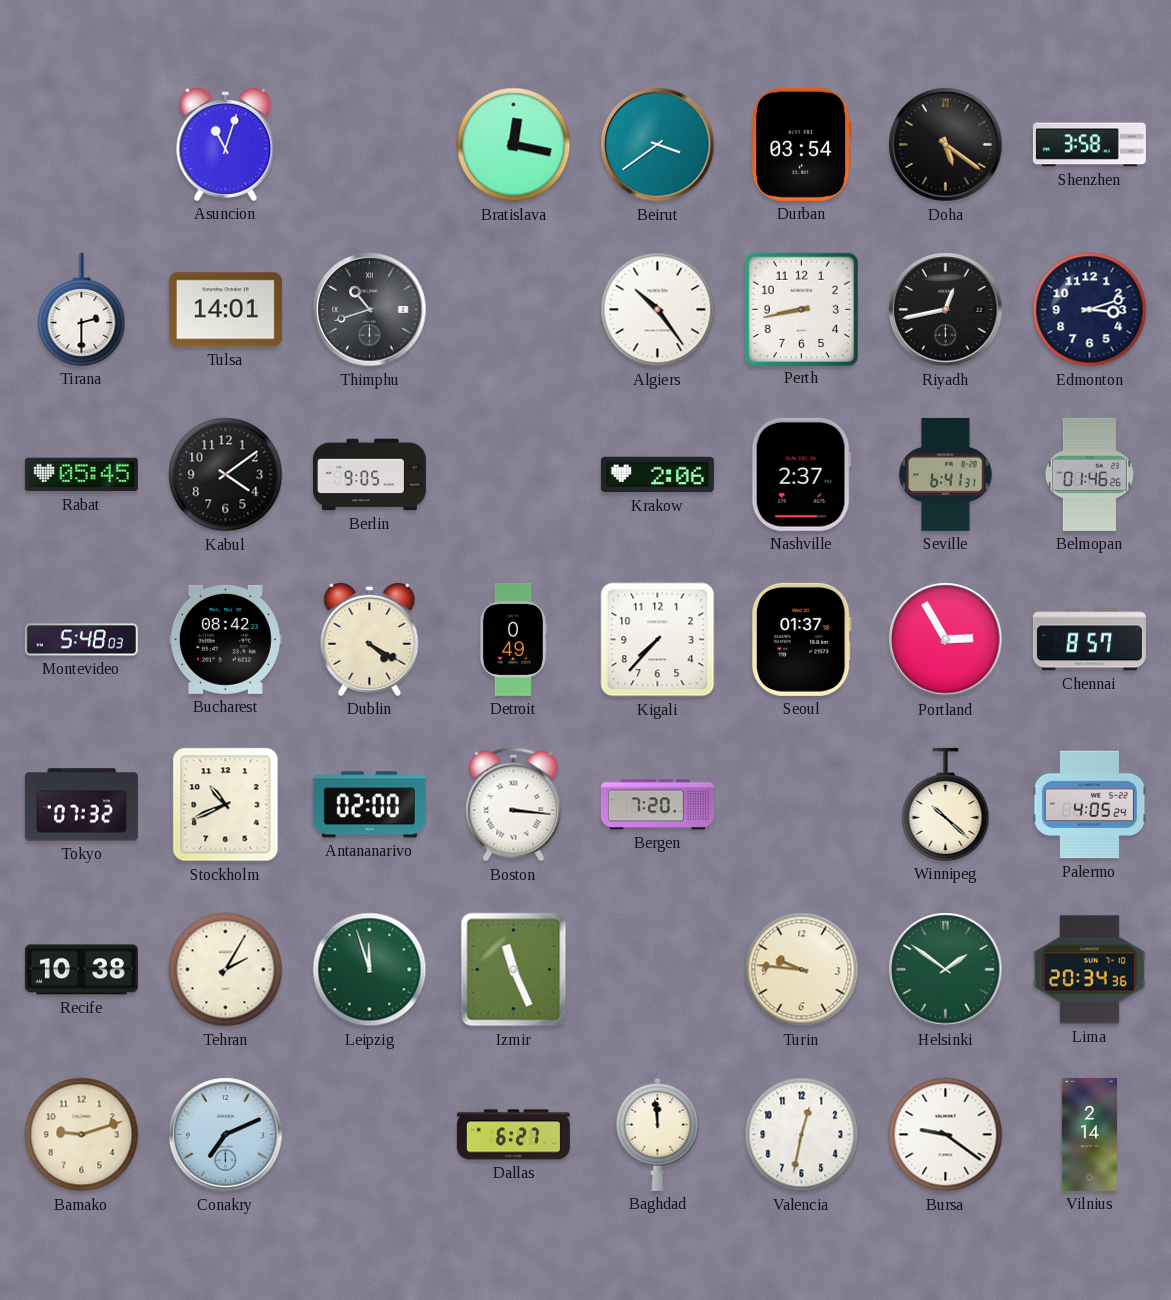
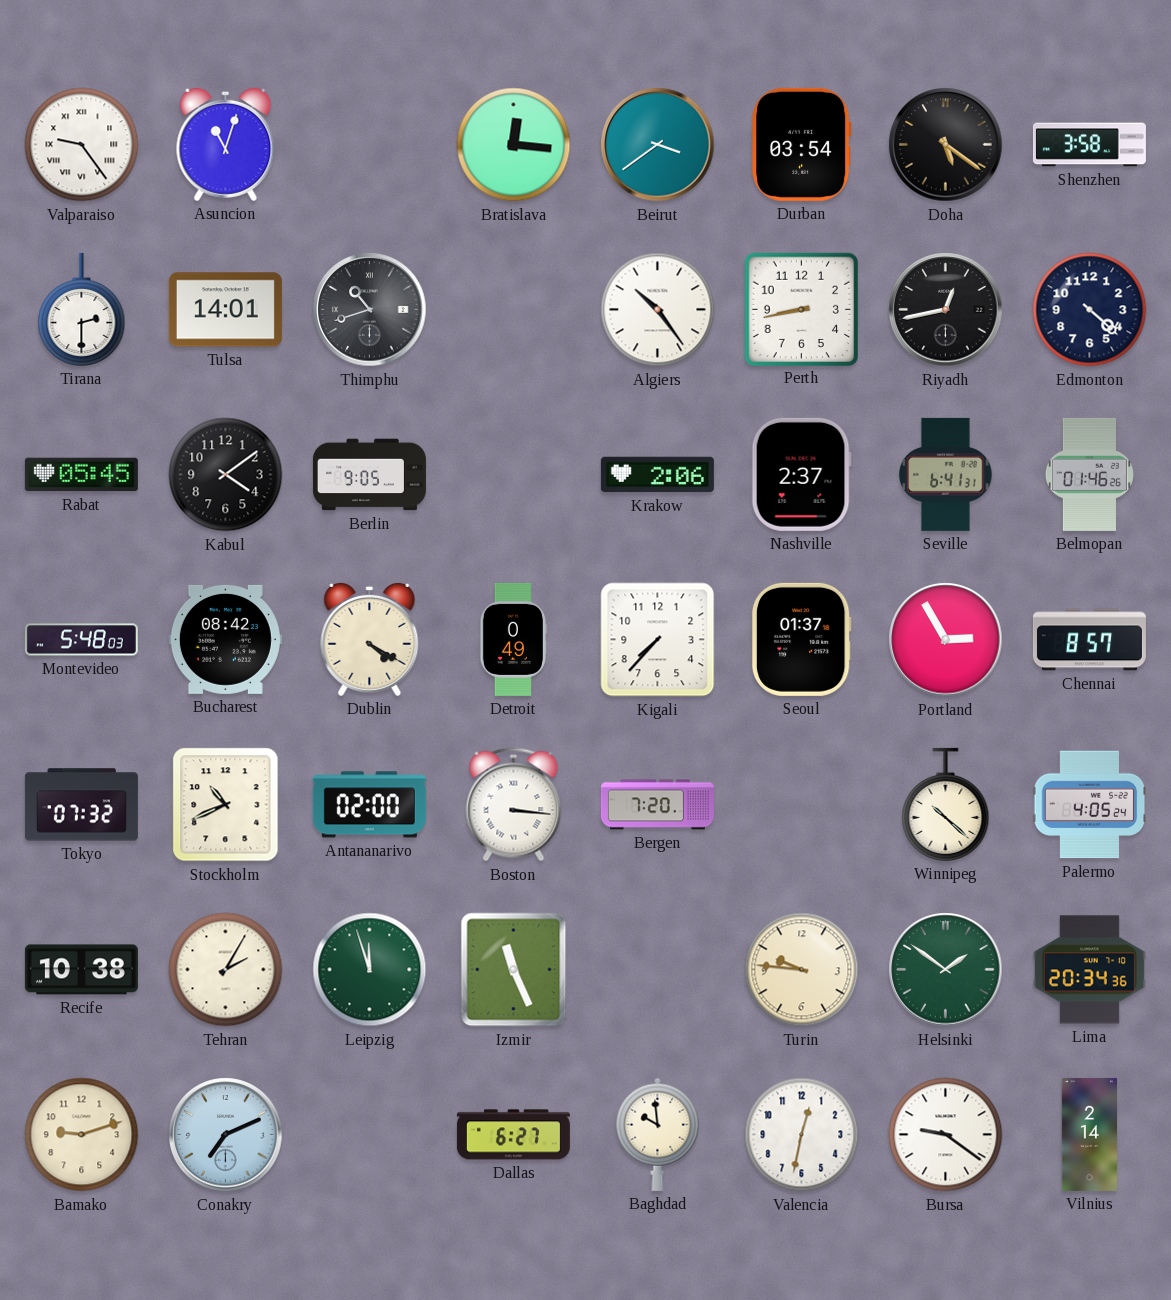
Valparaiso: none -> 9:24 (82, 145)
Bratislava: 12:17 -> 12:16 (514, 145)
Edmonton: 3:12 -> 4:22 (1090, 310)
Baghdad: 11:59 -> 9:59 (658, 1134)
